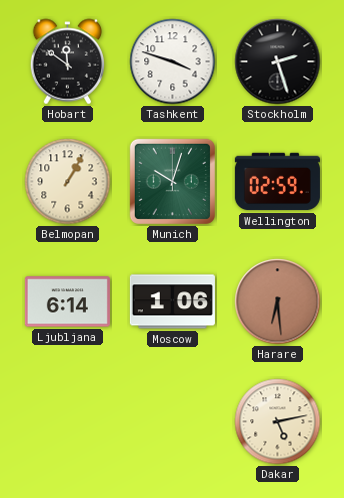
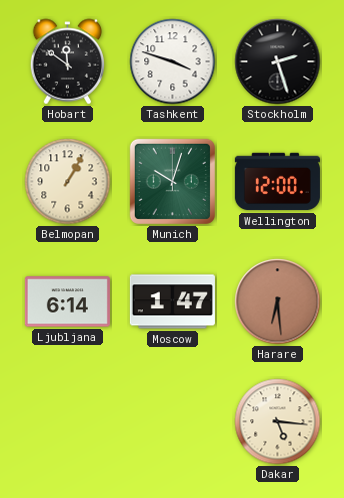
Wellington: 02:59 -> 12:00 (277, 182)
Moscow: 1:06 -> 1:47 (172, 302)
Dakar: 5:13 -> 5:16 (278, 422)
